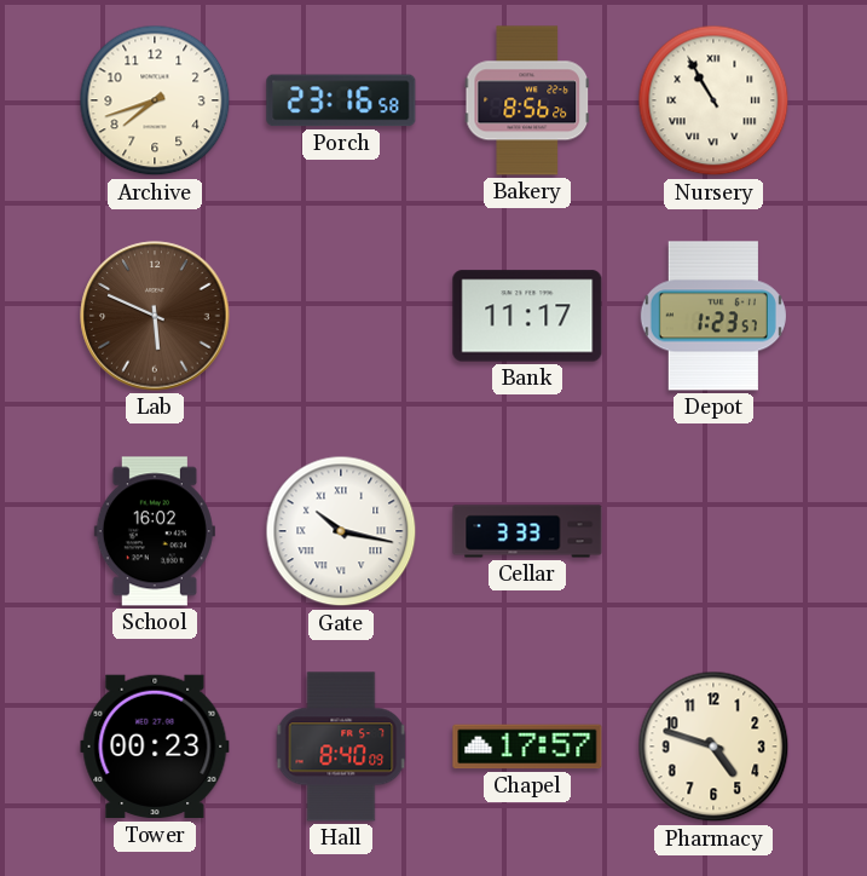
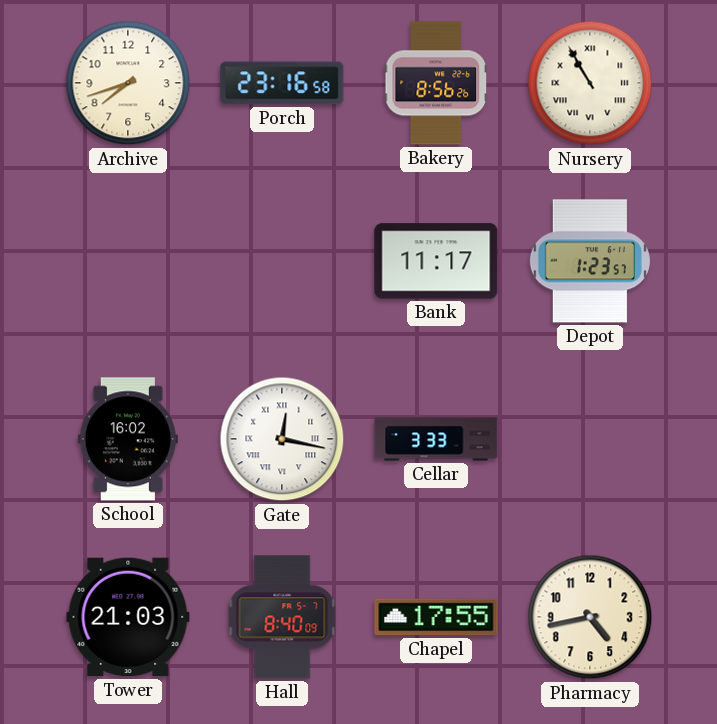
Lab: 5:49 -> none (155, 316)
Gate: 10:17 -> 12:17 (282, 439)
Tower: 00:23 -> 21:03 (128, 617)
Chapel: 17:57 -> 17:55 (436, 617)
Pharmacy: 4:48 -> 4:43 (590, 617)
